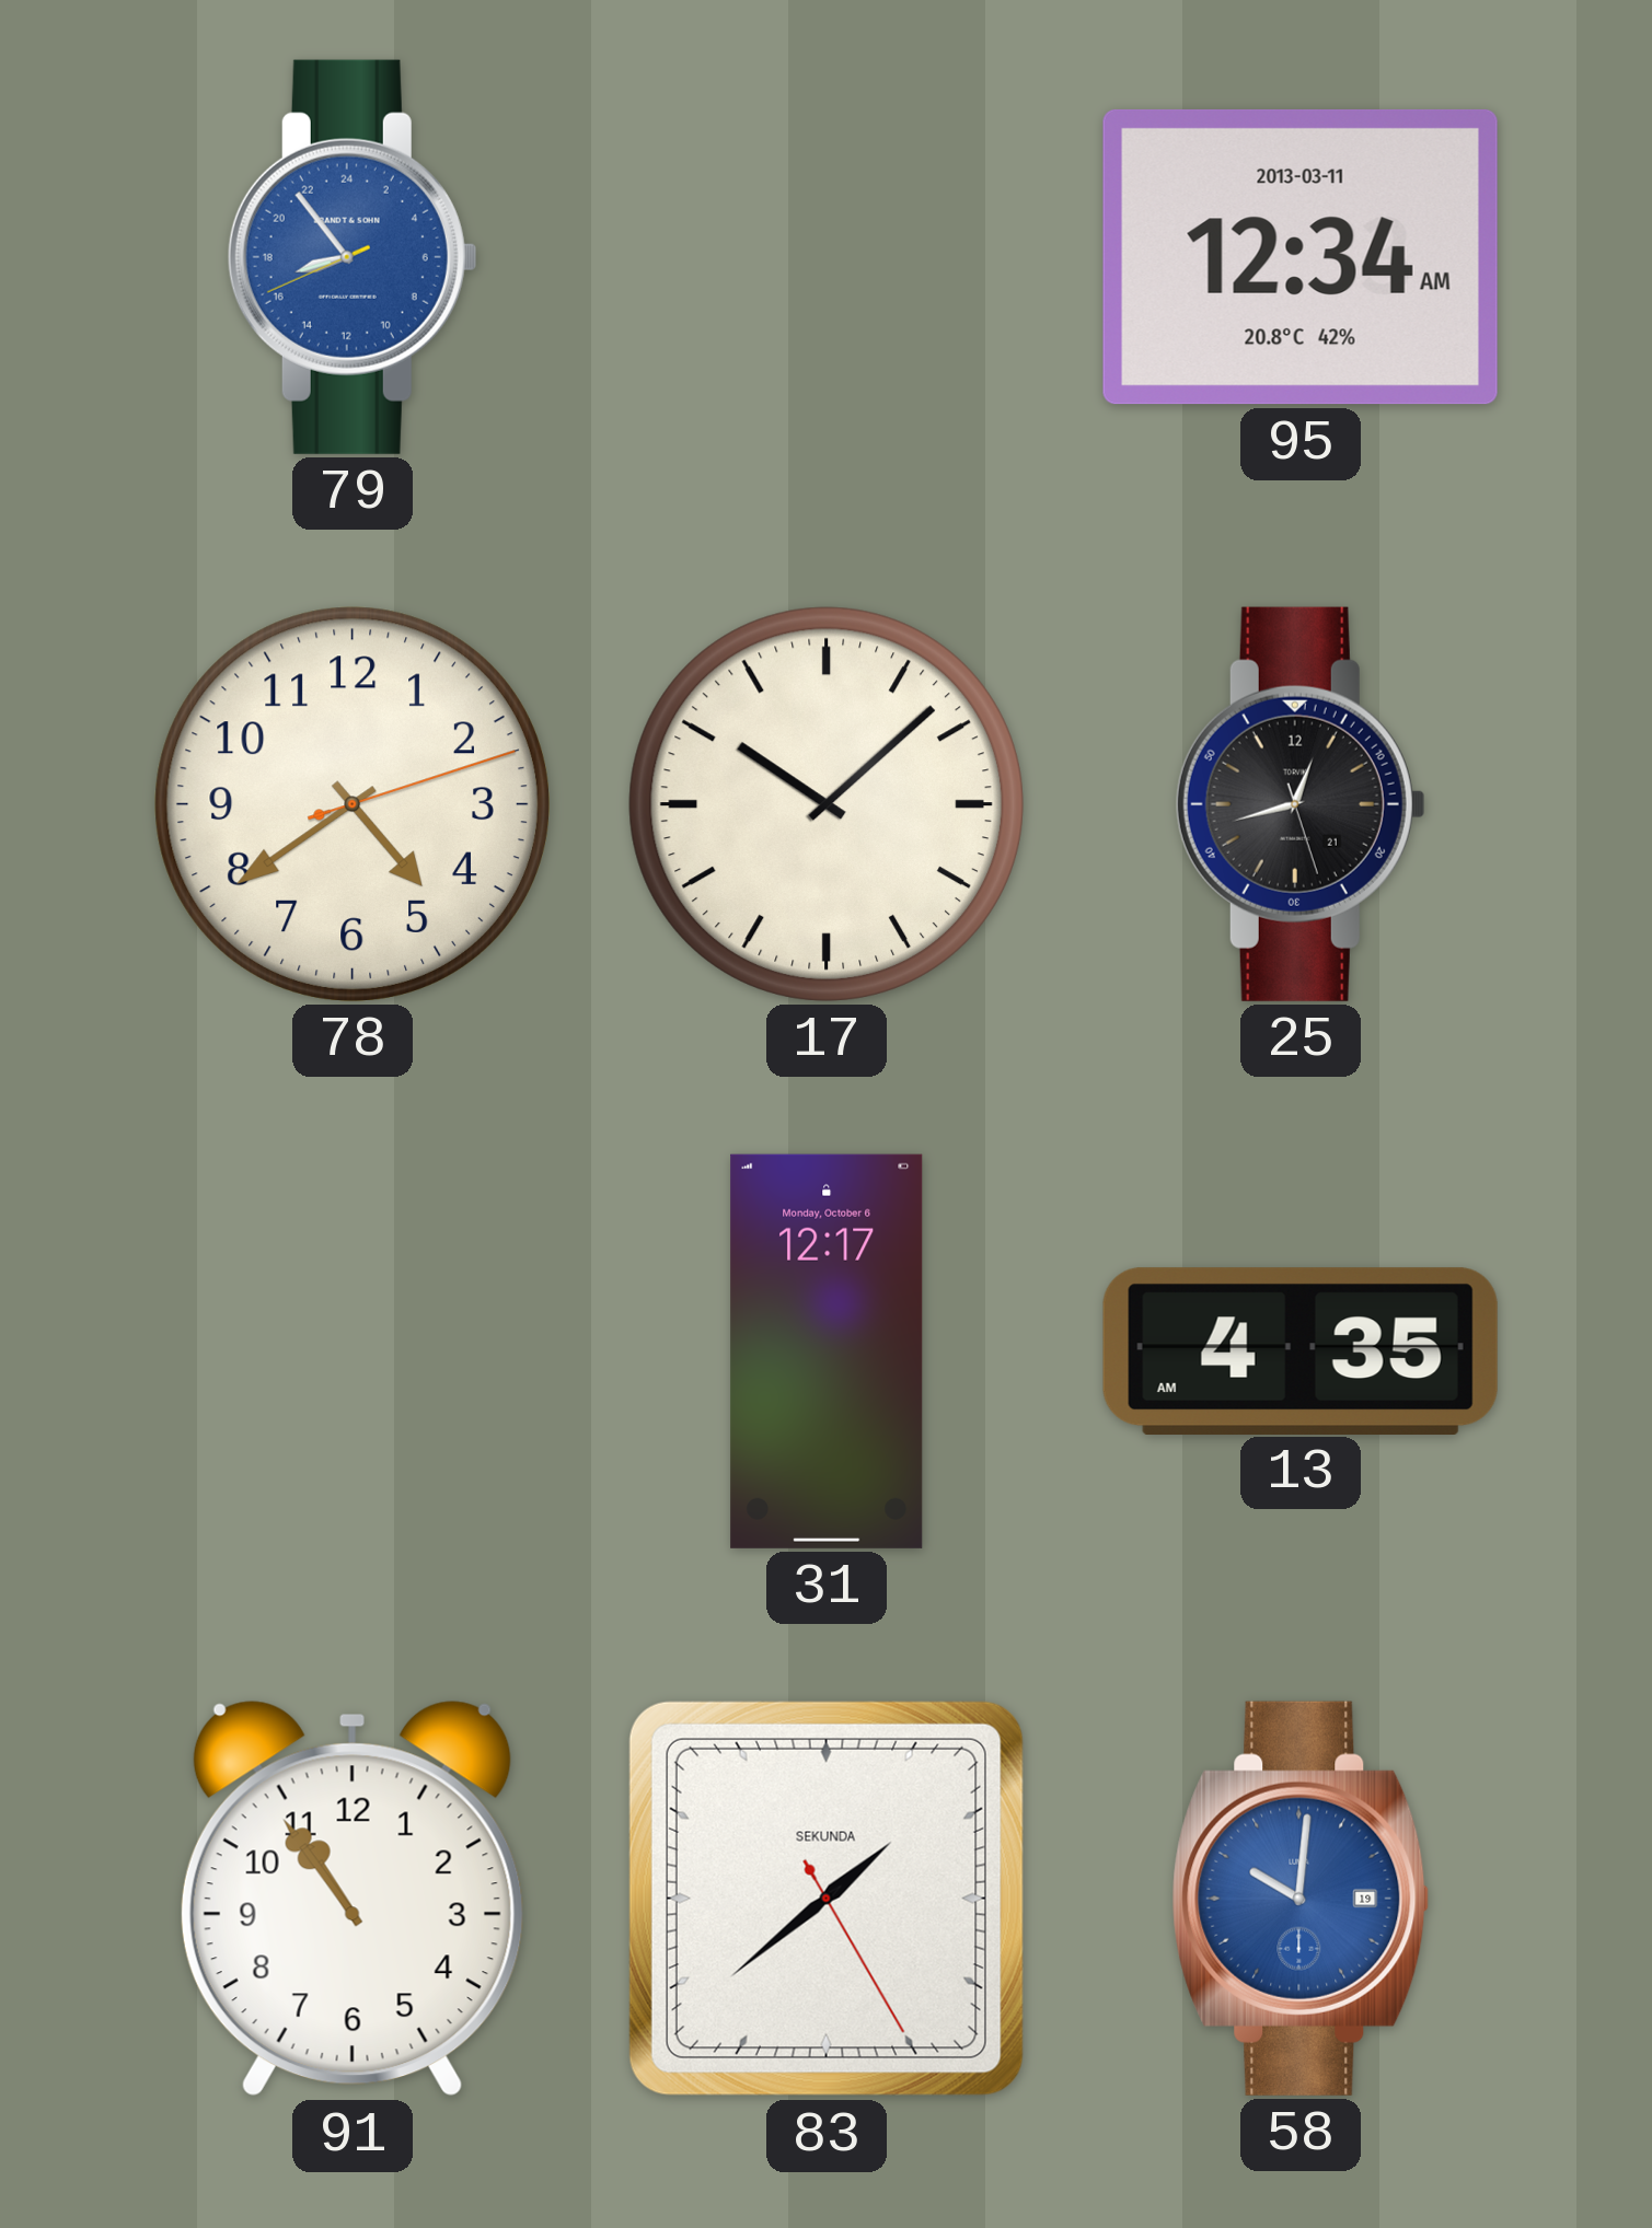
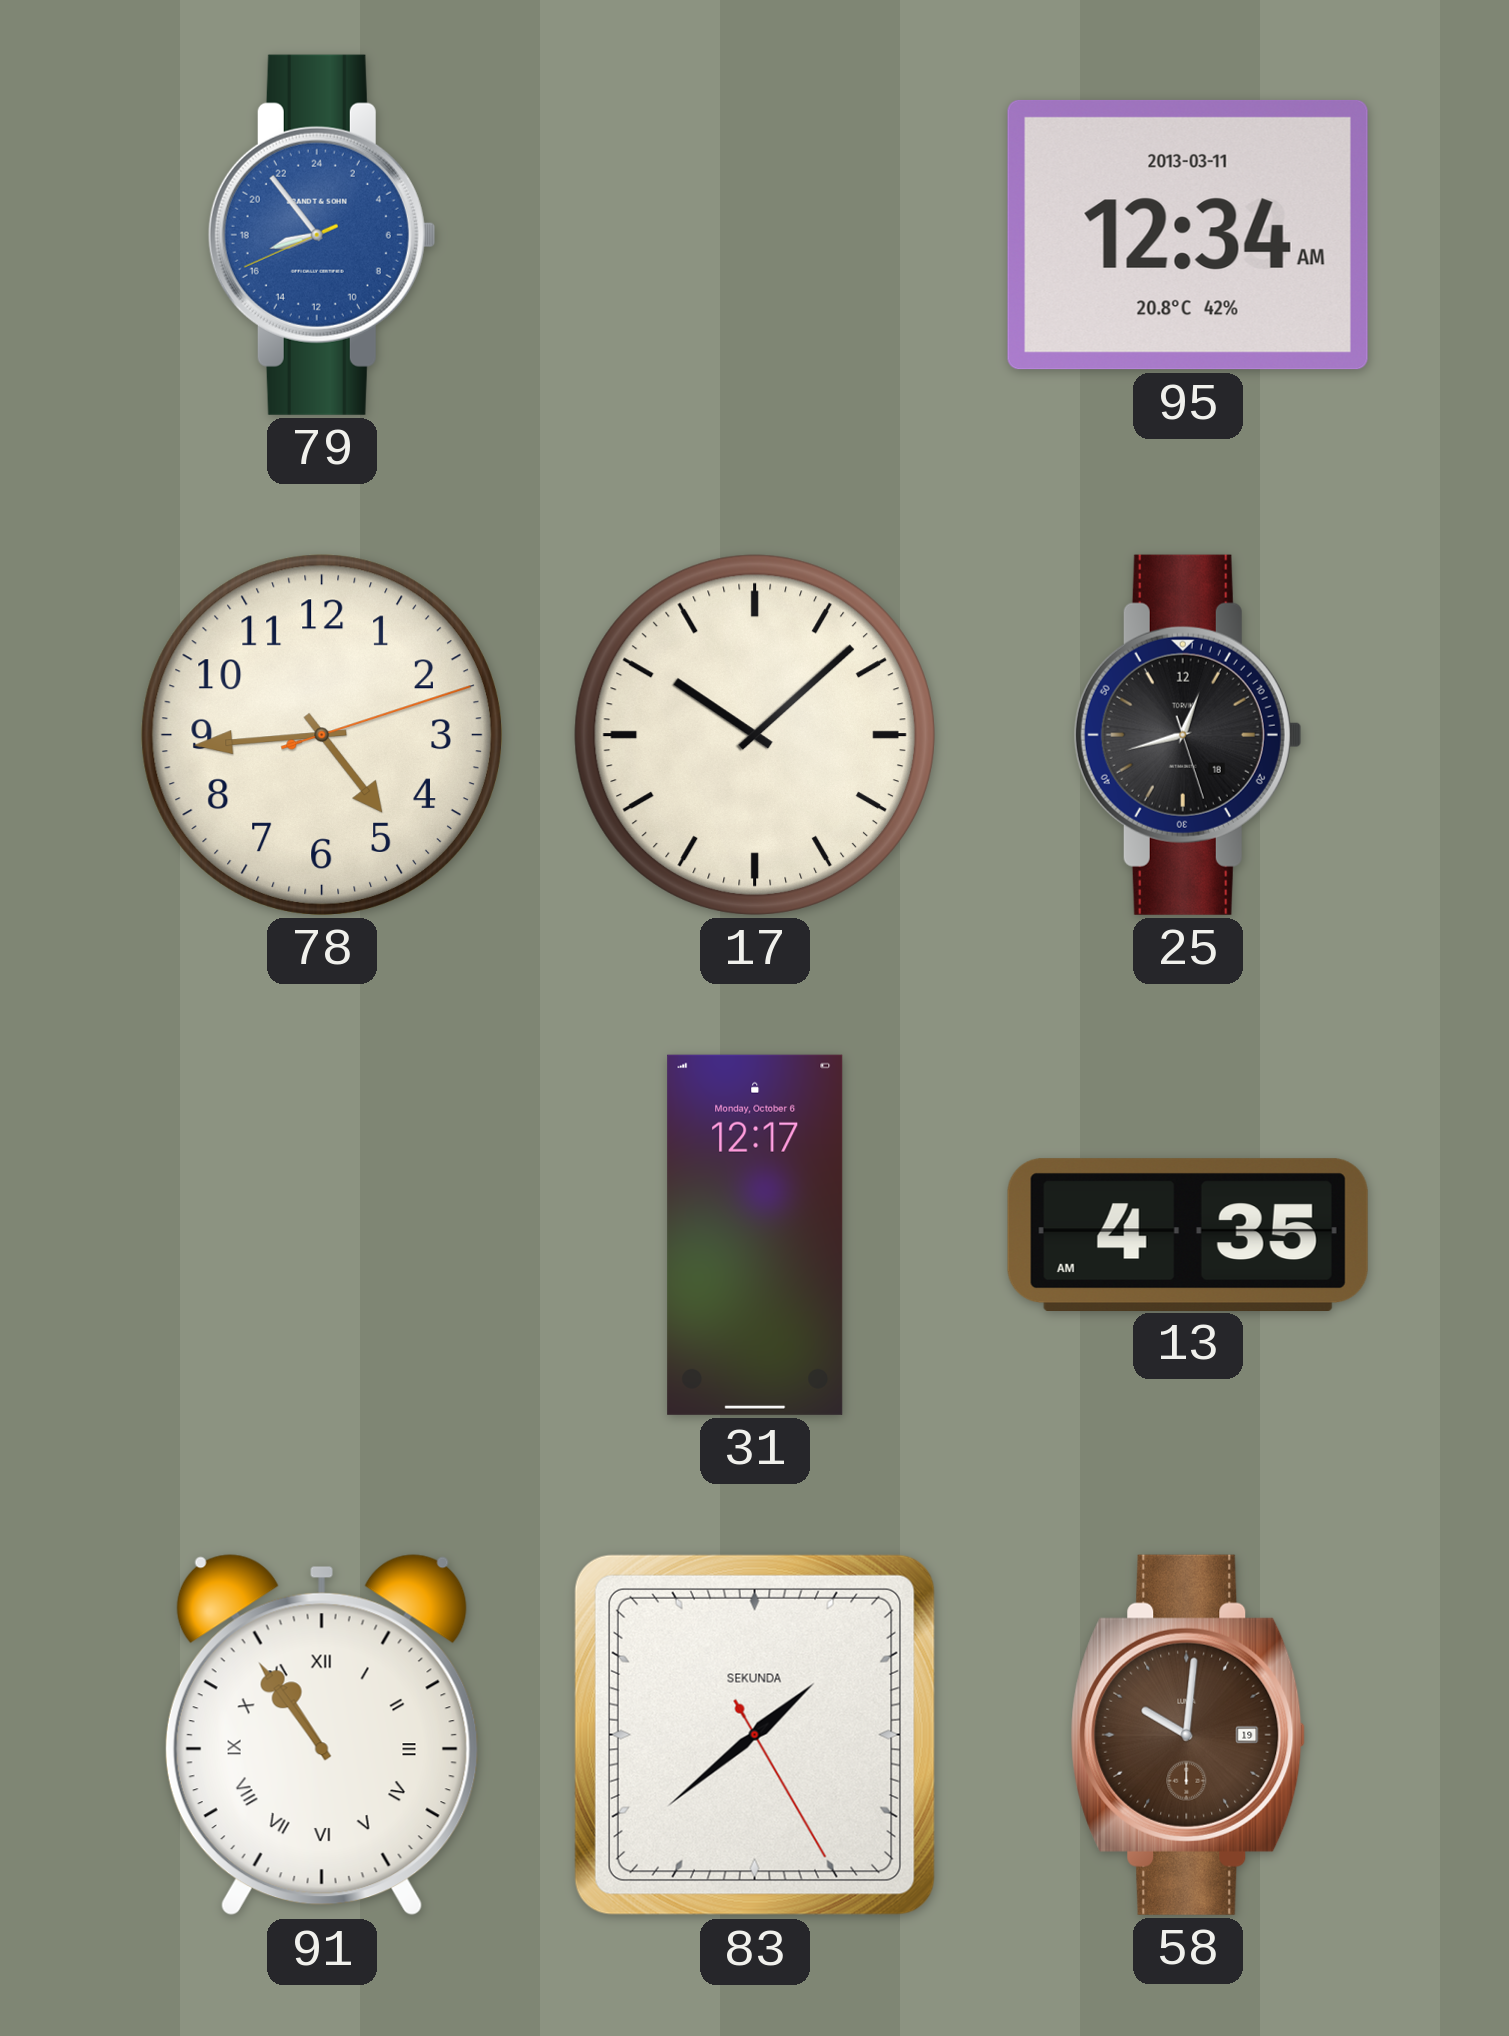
78: 4:39 -> 4:44 (322, 735)
25 date: 21 -> 18 (1188, 735)
91 numerals: Arabic -> Roman (322, 1735)
58 dial: blue -> brown (1188, 1735)
